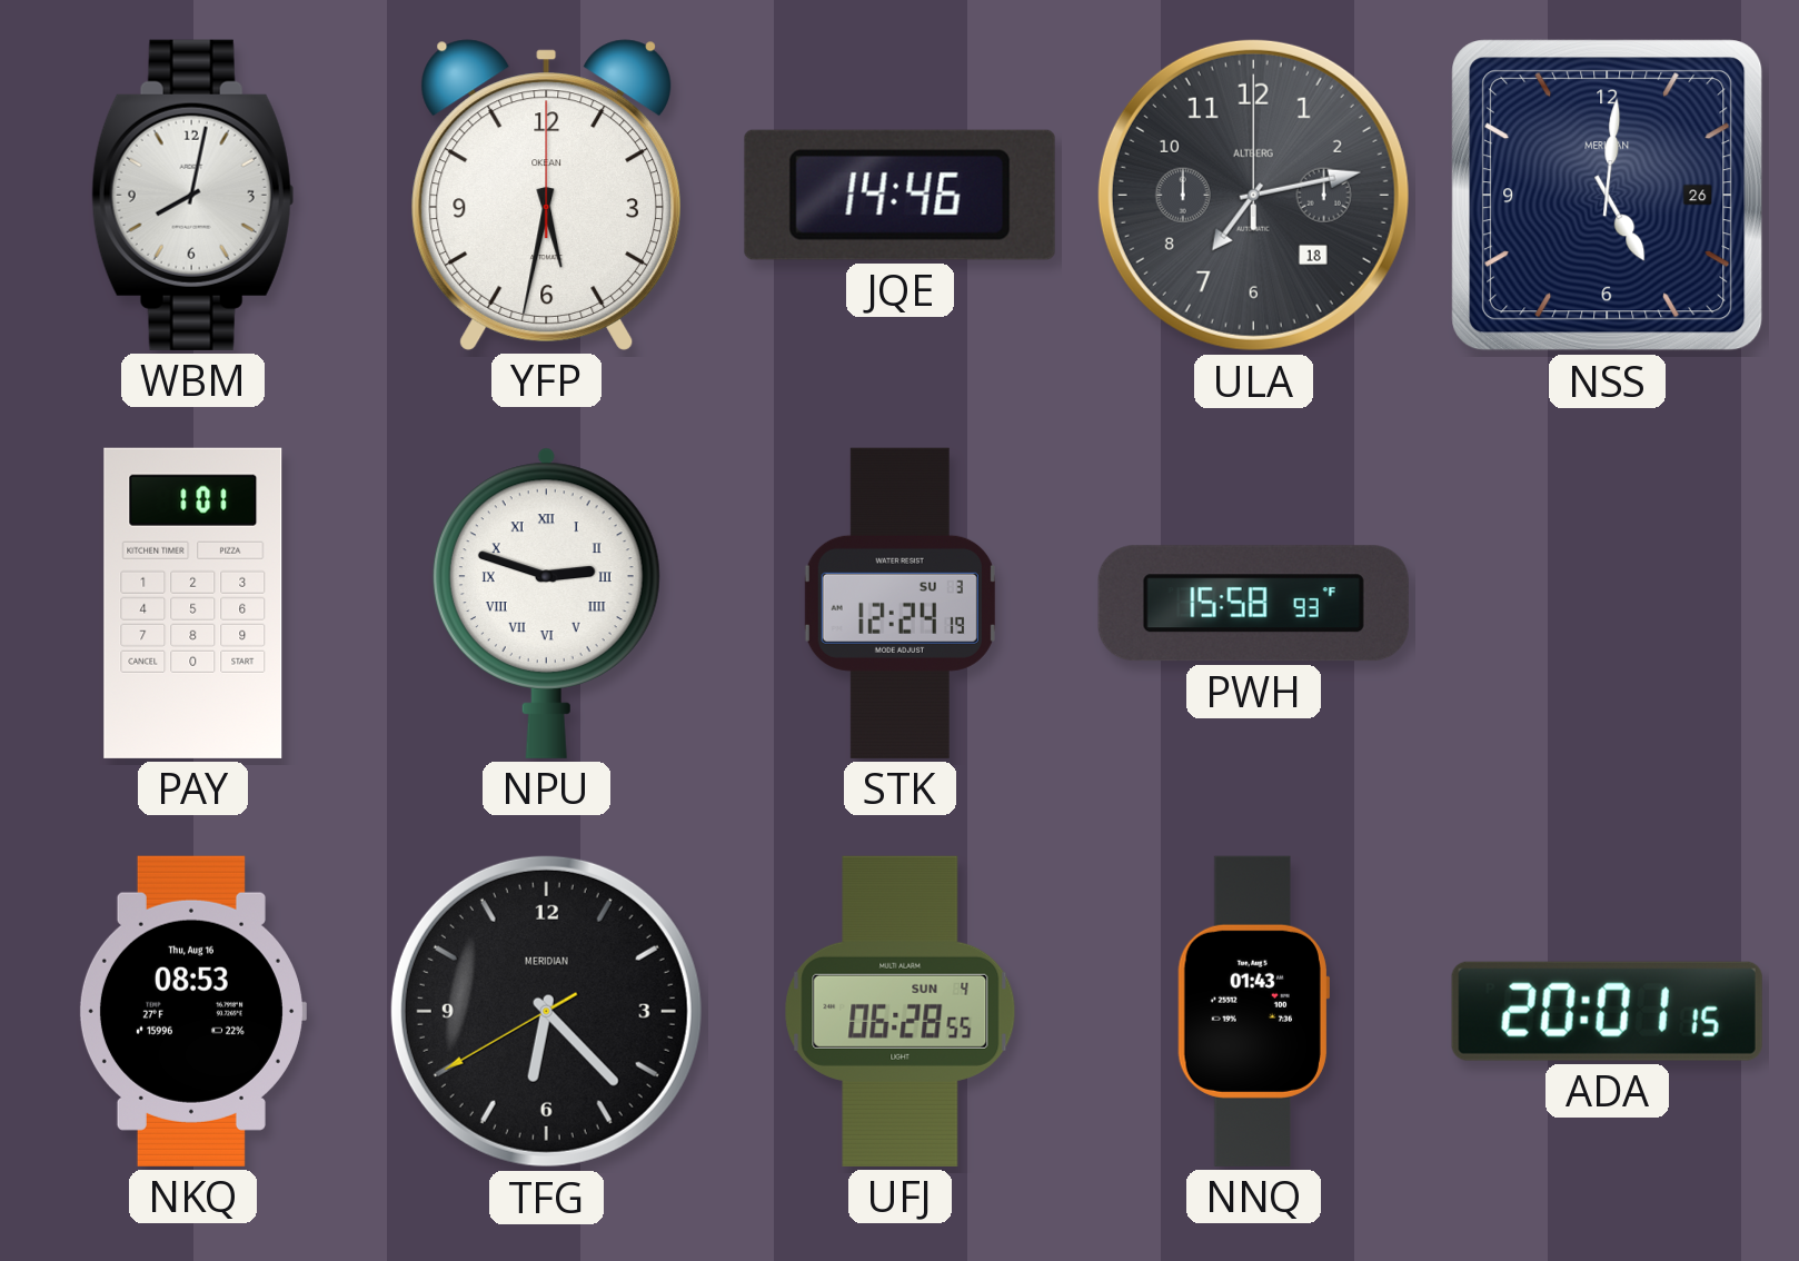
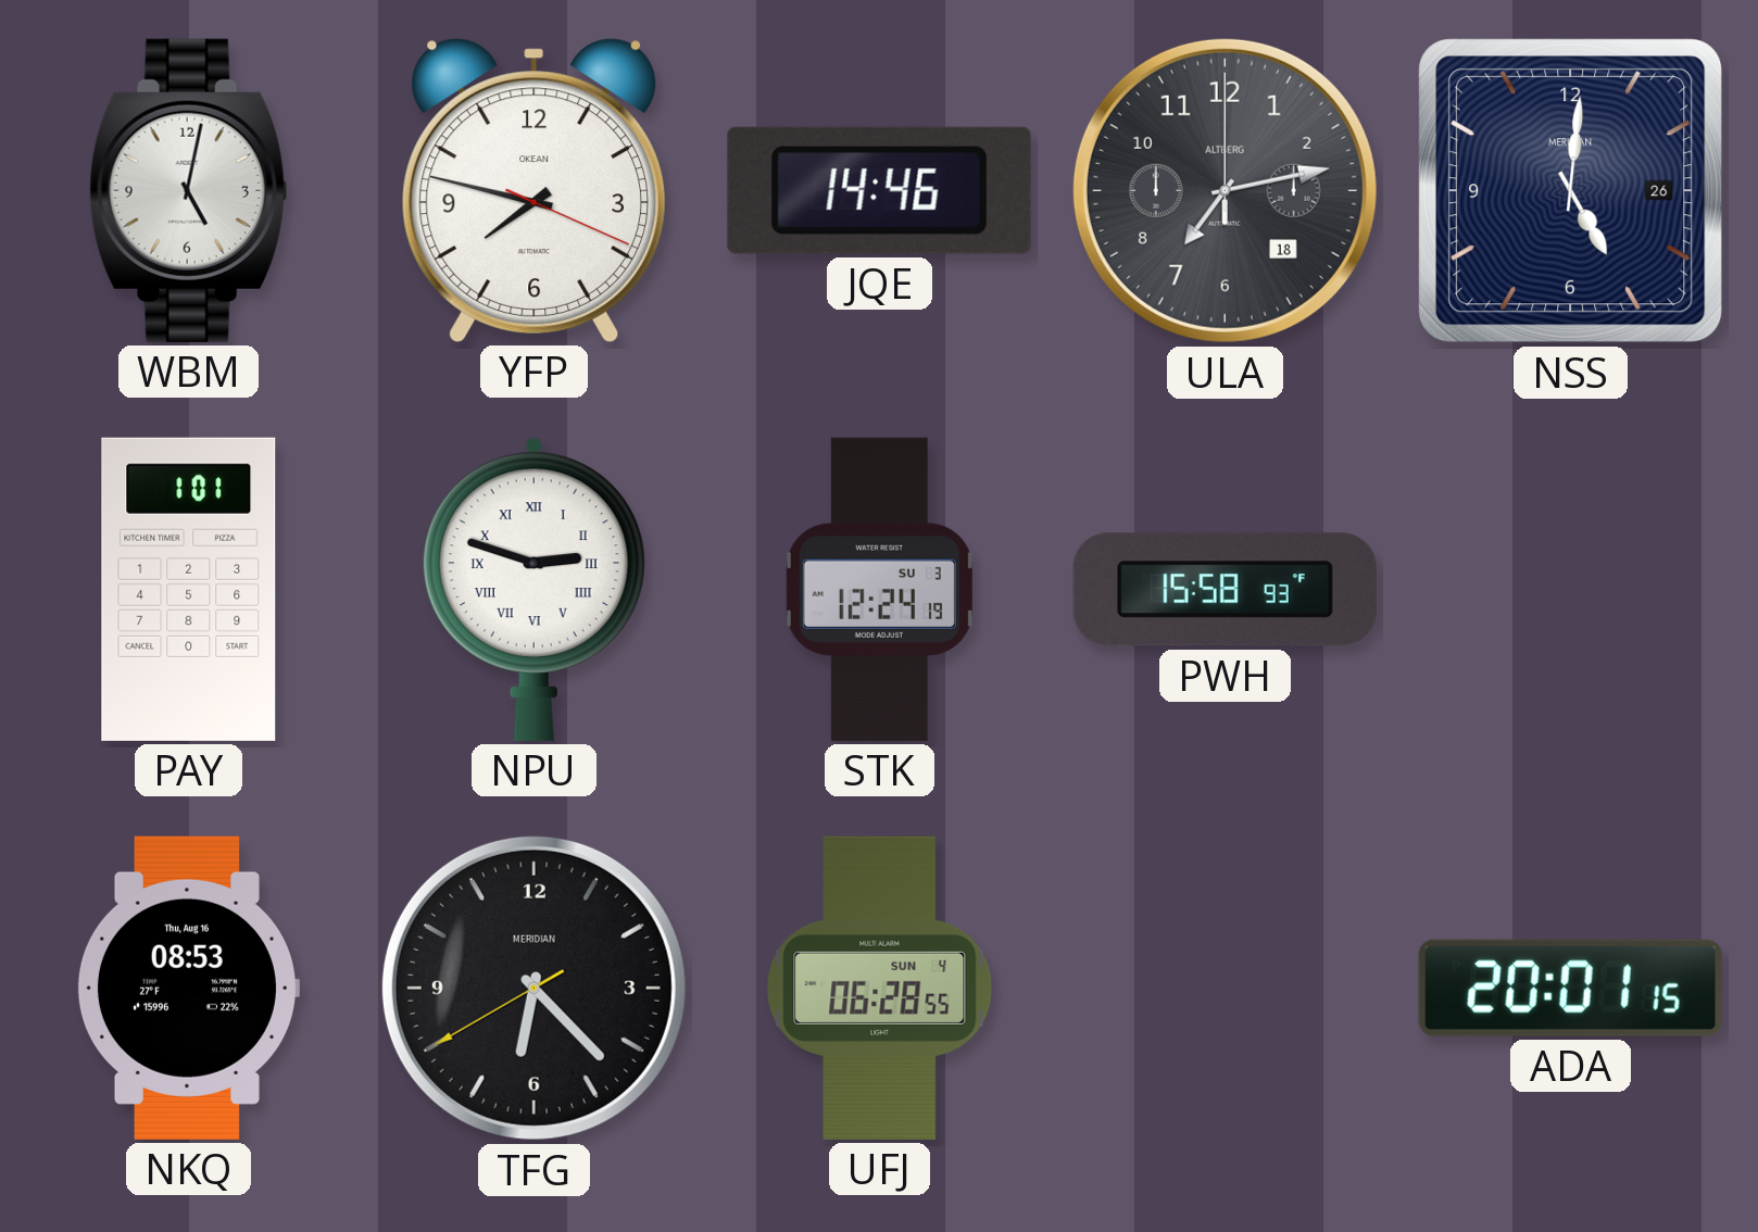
WBM: 8:02 -> 5:02 (189, 190)
YFP: 5:32 -> 7:47 (533, 190)
NNQ: 01:43 -> none (1253, 1011)
